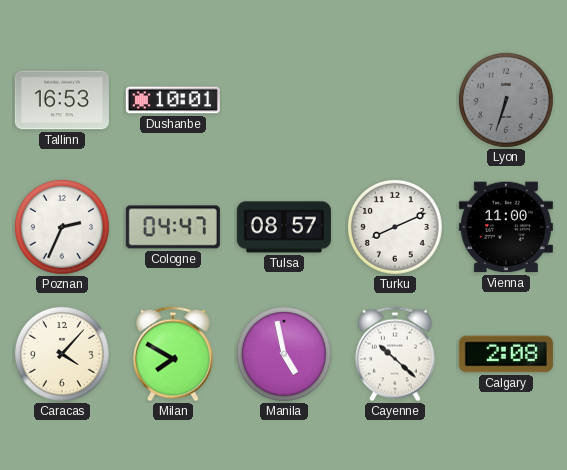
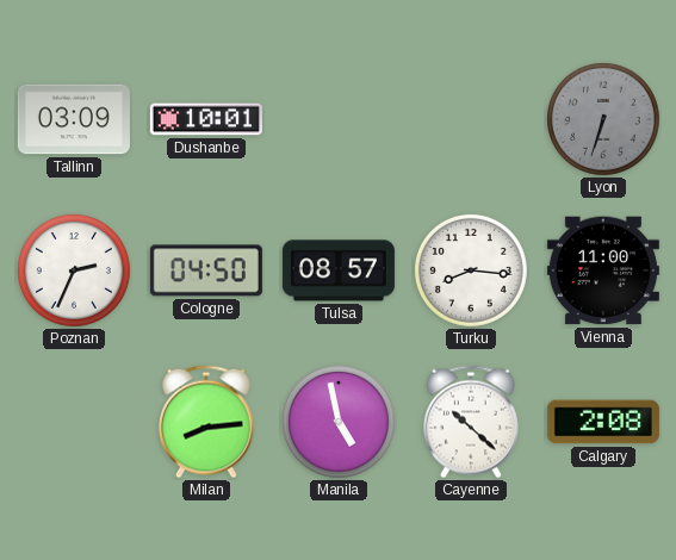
Tallinn: 16:53 -> 03:09 (74, 119)
Cologne: 04:47 -> 04:50 (206, 270)
Turku: 8:11 -> 8:16 (471, 270)
Caracas: 4:07 -> none (62, 354)
Milan: 7:50 -> 8:14 (206, 422)
